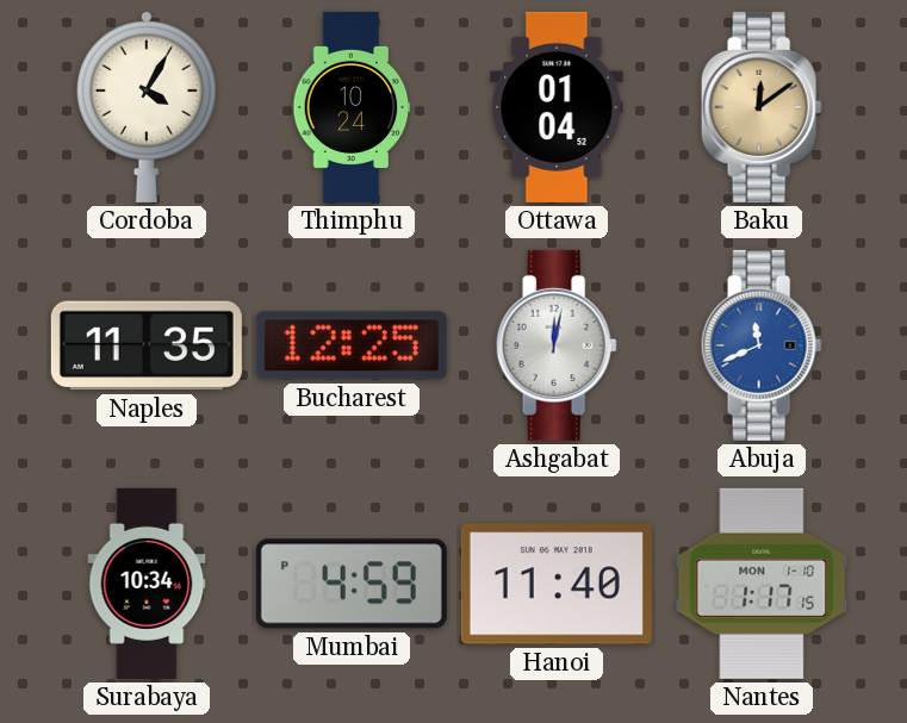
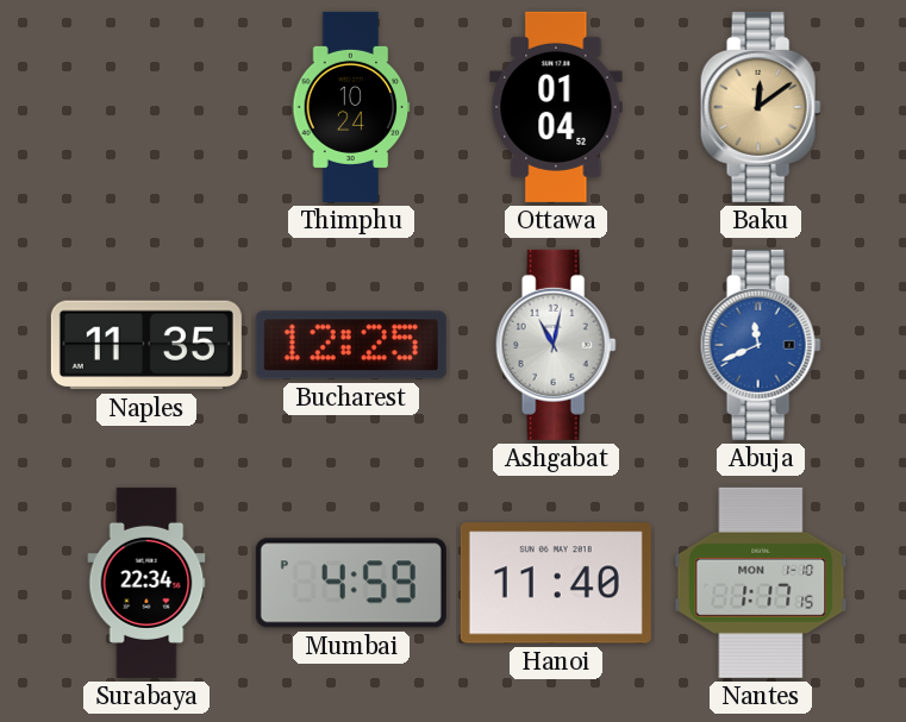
Cordoba: 4:05 -> none (147, 106)
Ashgabat: 12:02 -> 11:02 (556, 345)
Surabaya: 10:34 -> 22:34 (146, 583)
